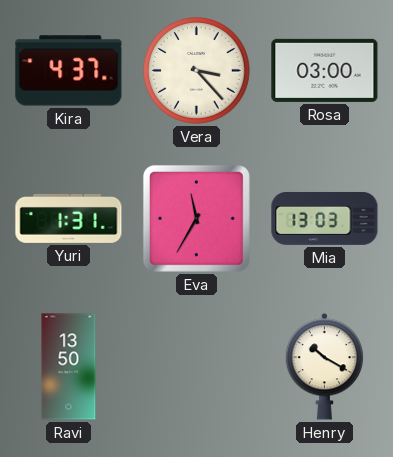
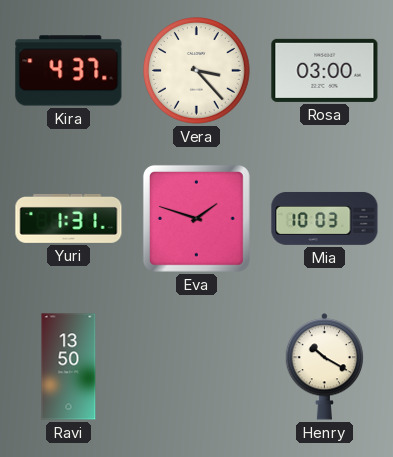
Eva: 11:35 -> 1:48 (196, 218)
Mia: 13:03 -> 10:03 (325, 218)
